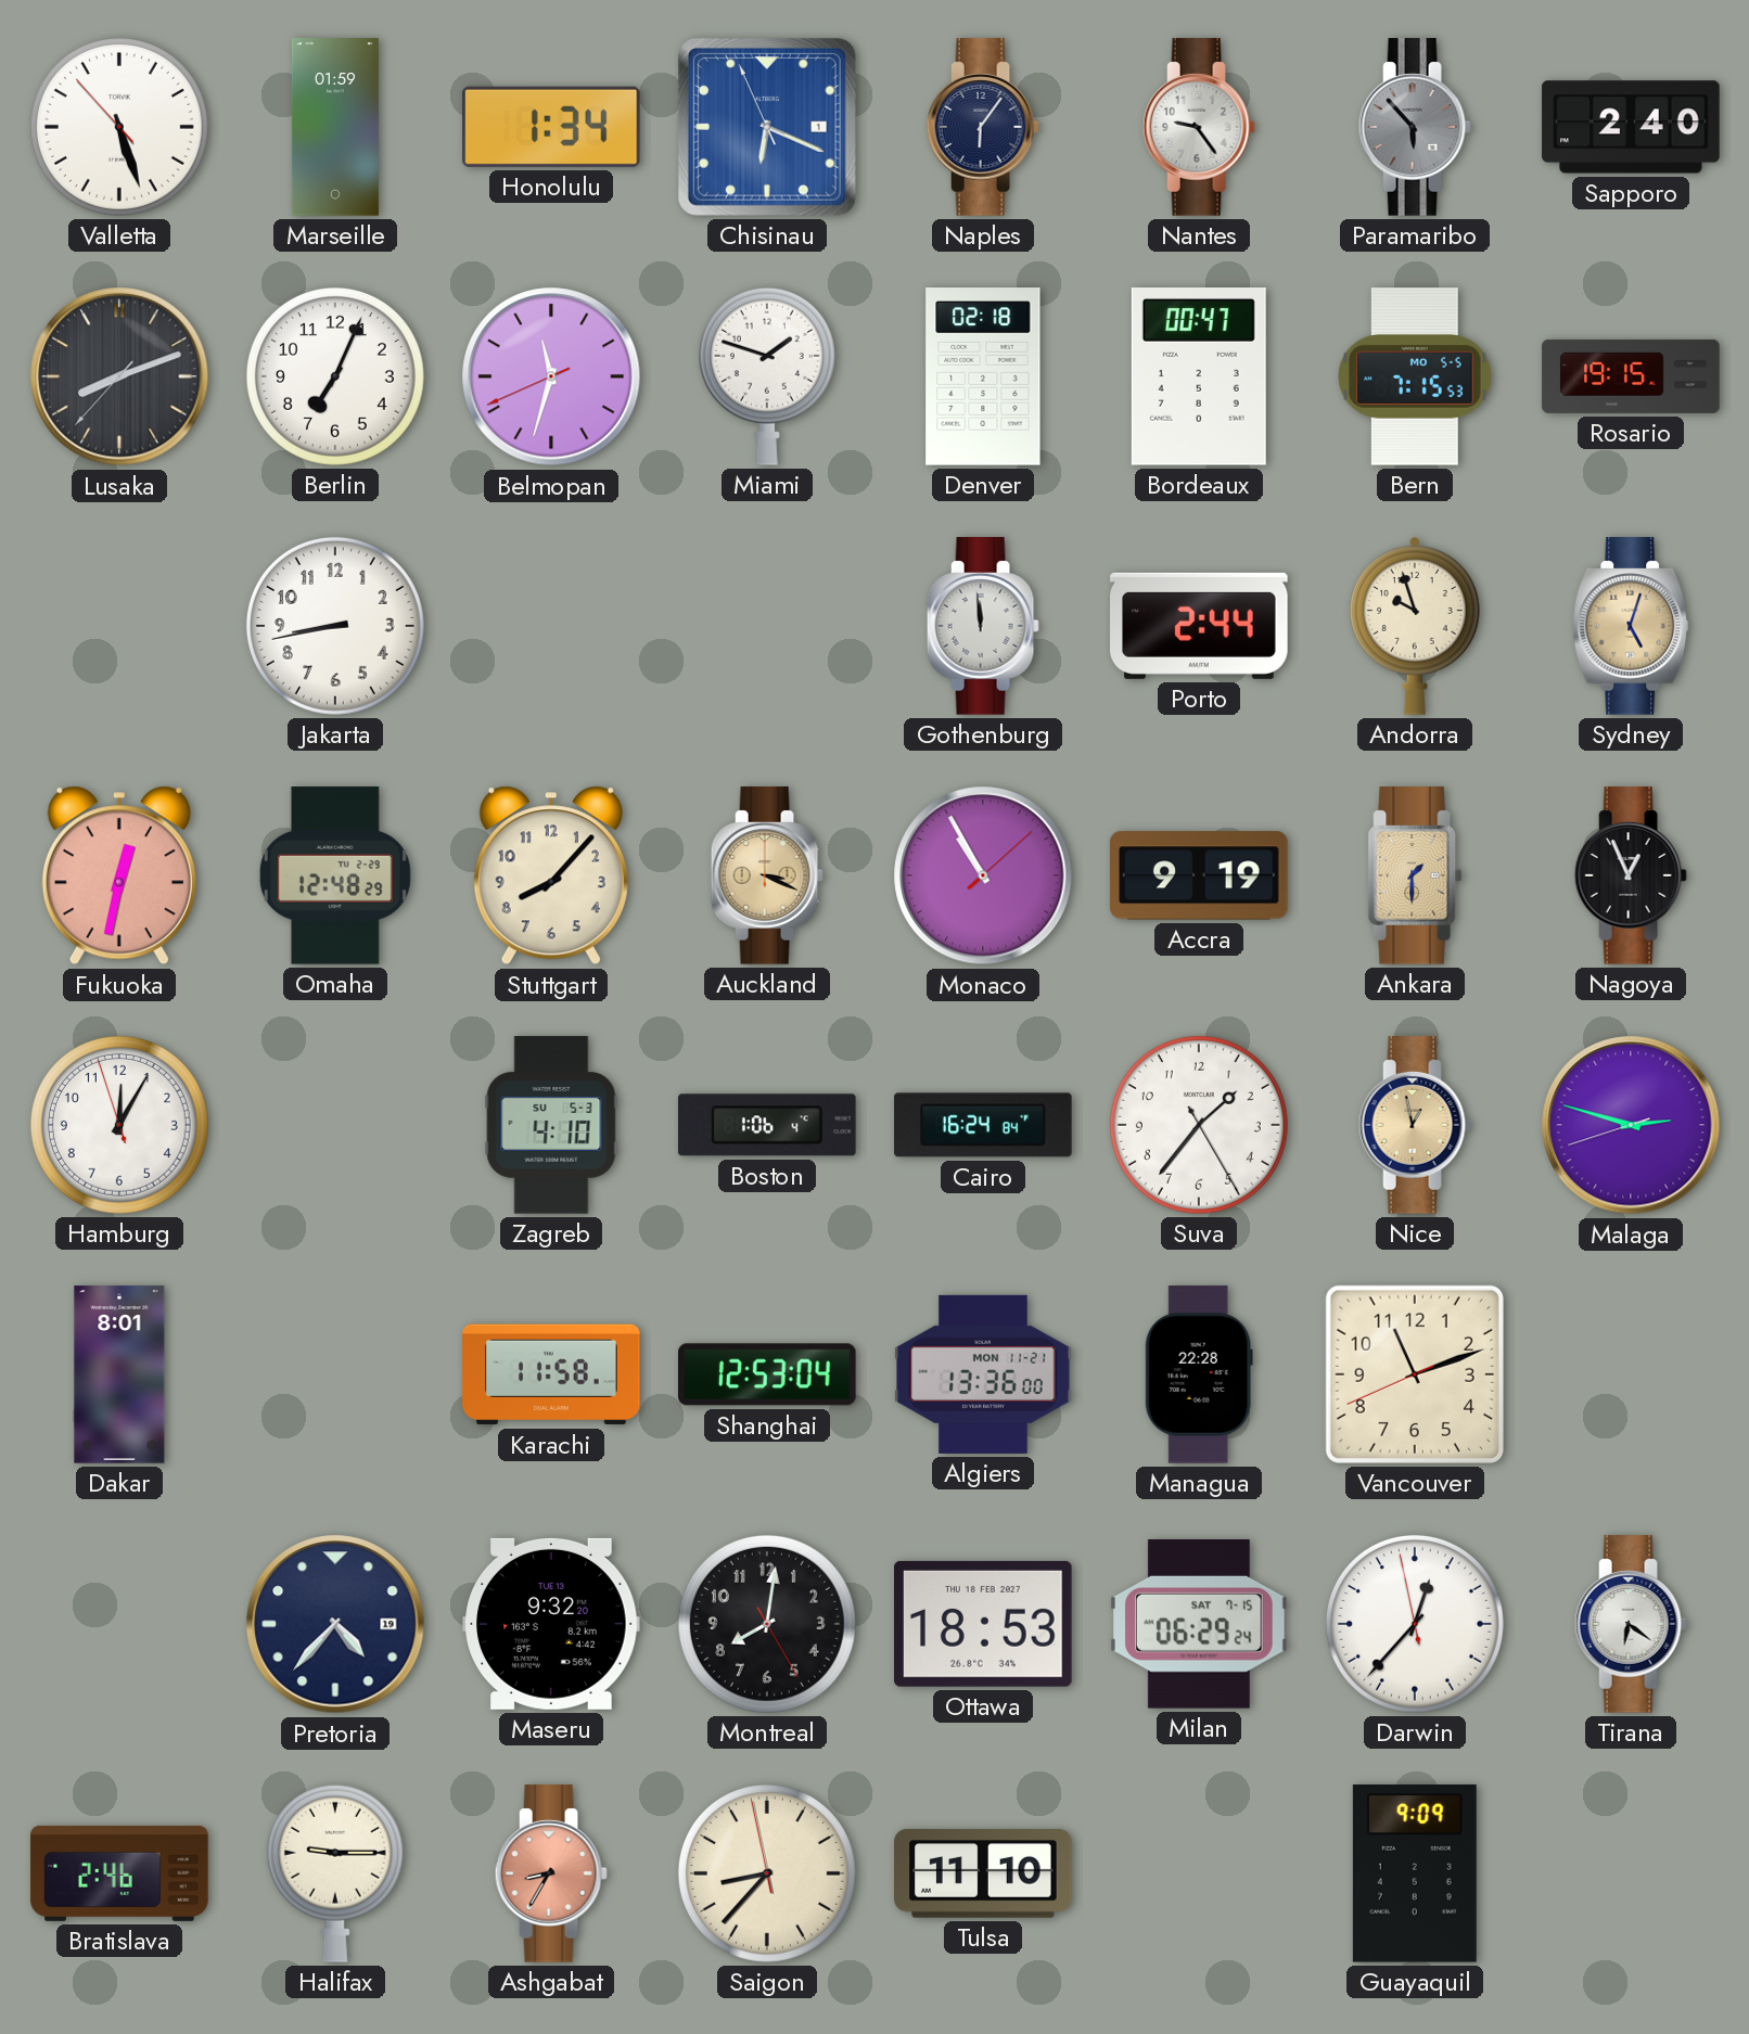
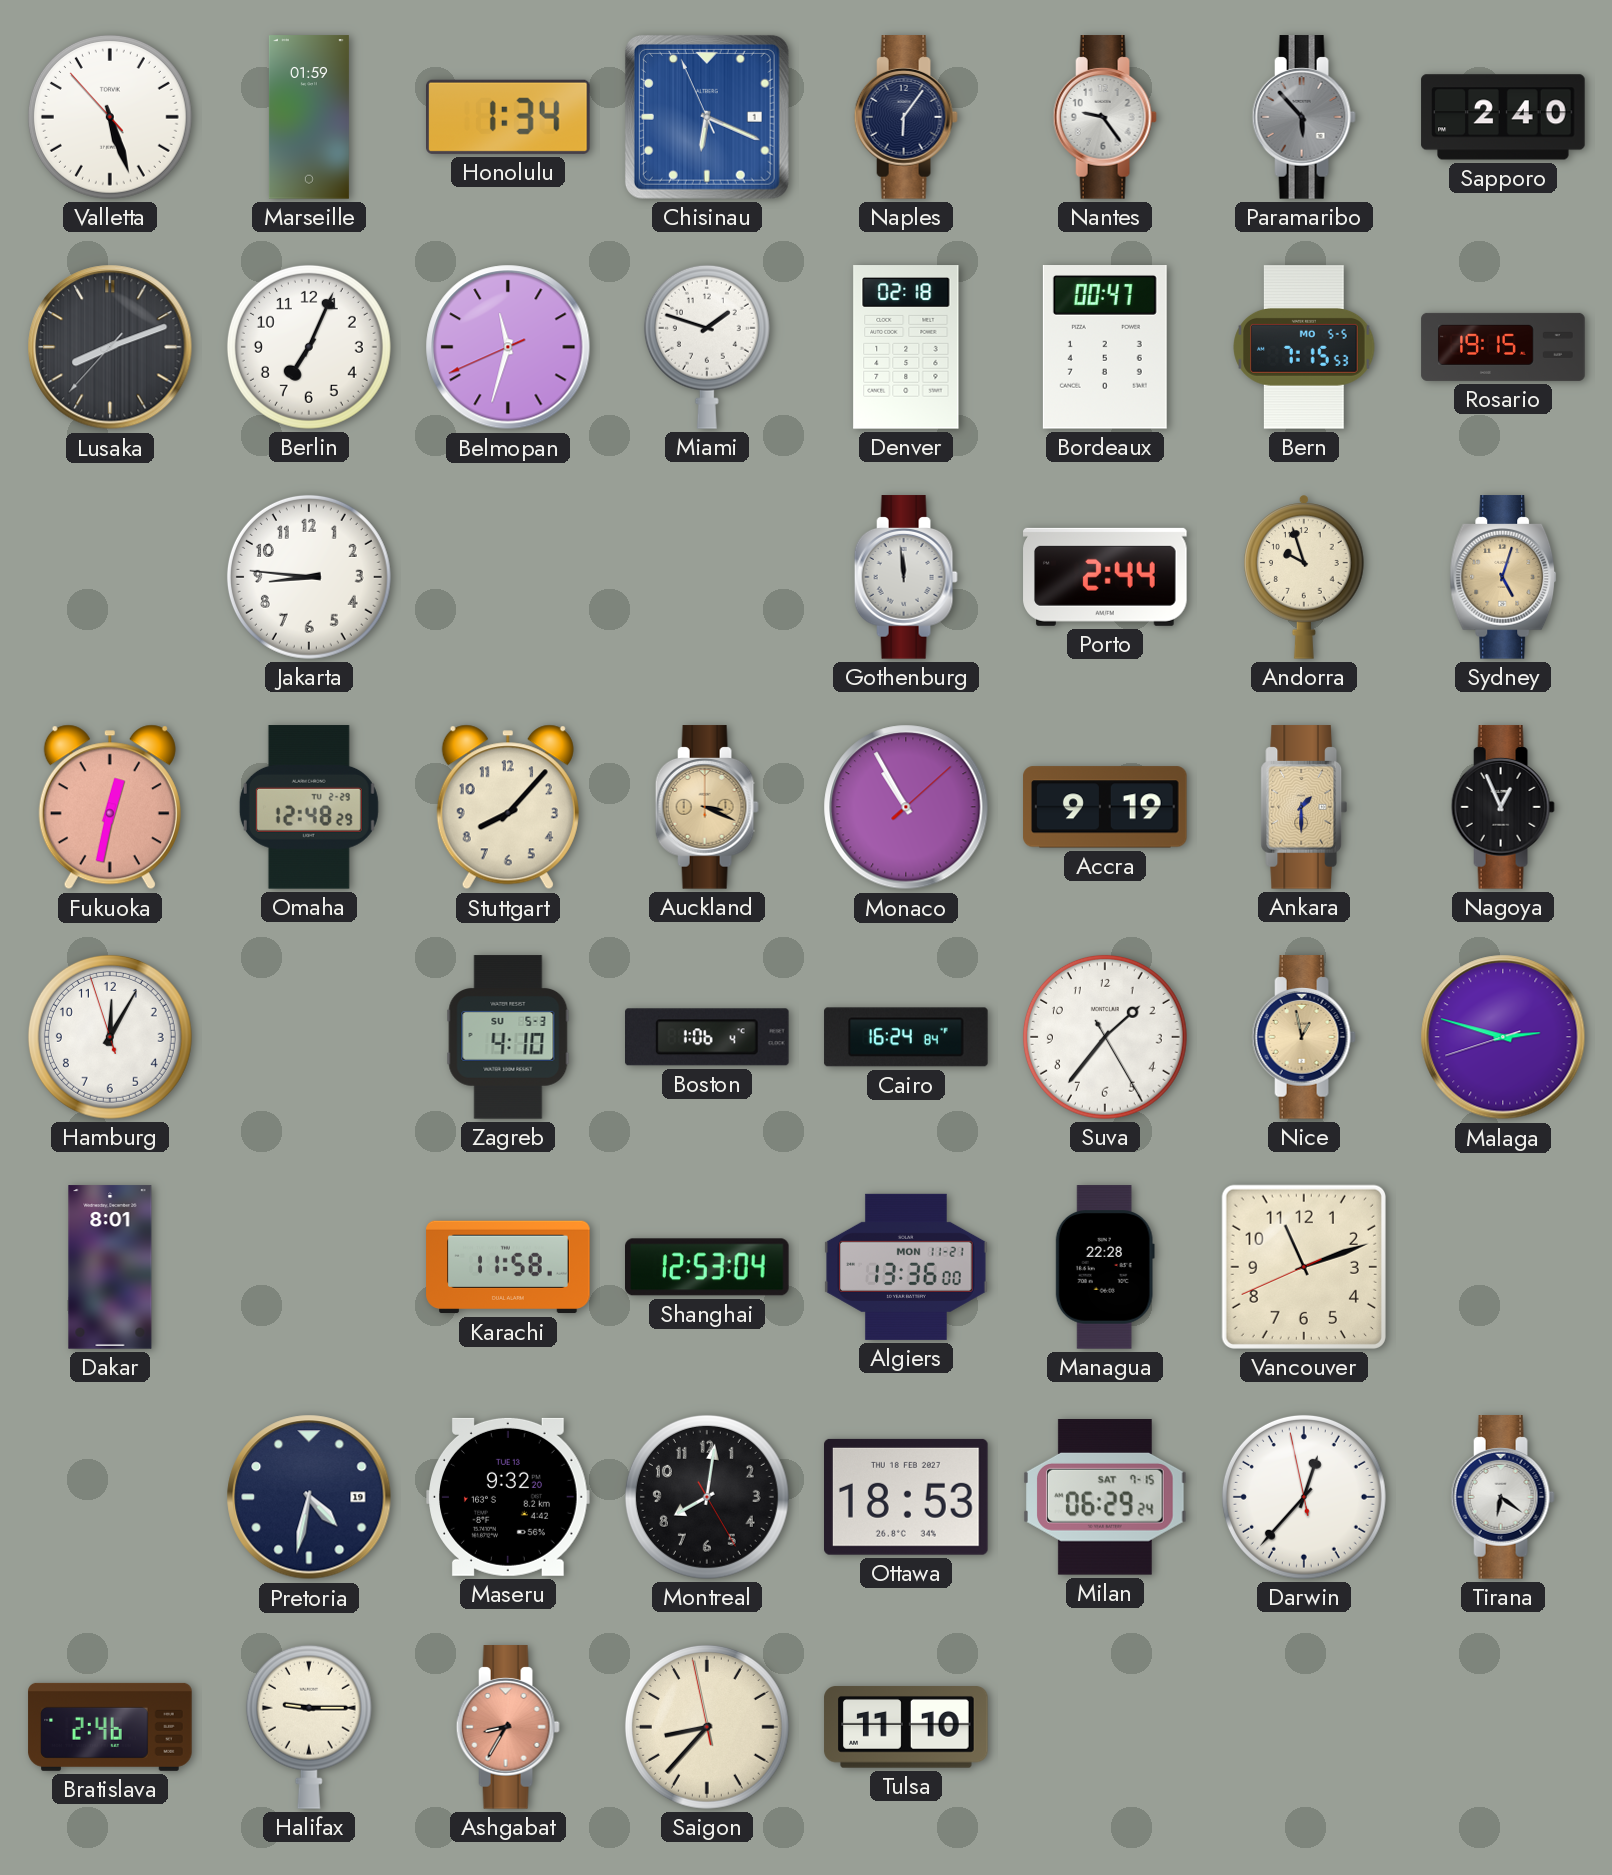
Jakarta: 8:43 -> 8:46 (309, 577)
Pretoria: 4:37 -> 4:32 (309, 1497)
Guayaquil: 9:09 -> none (1415, 1873)
